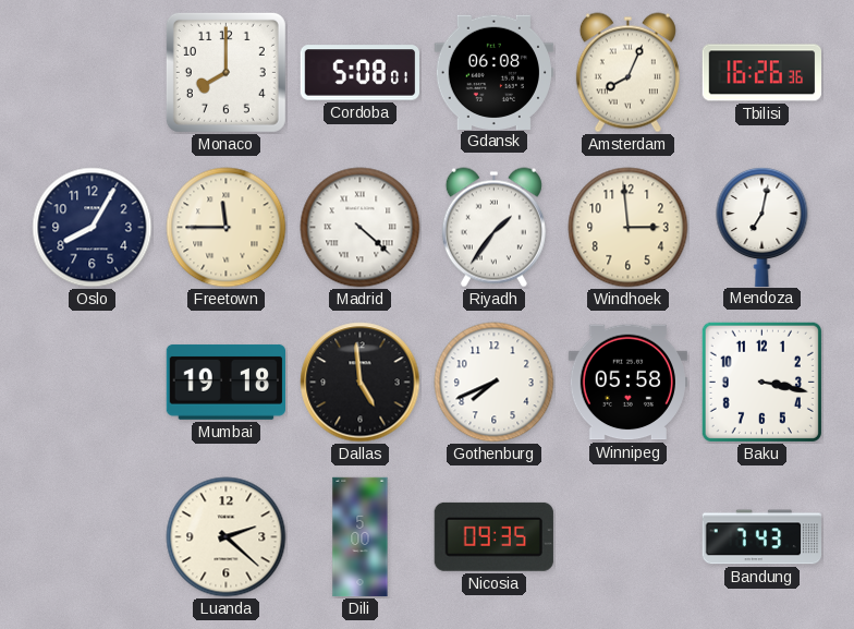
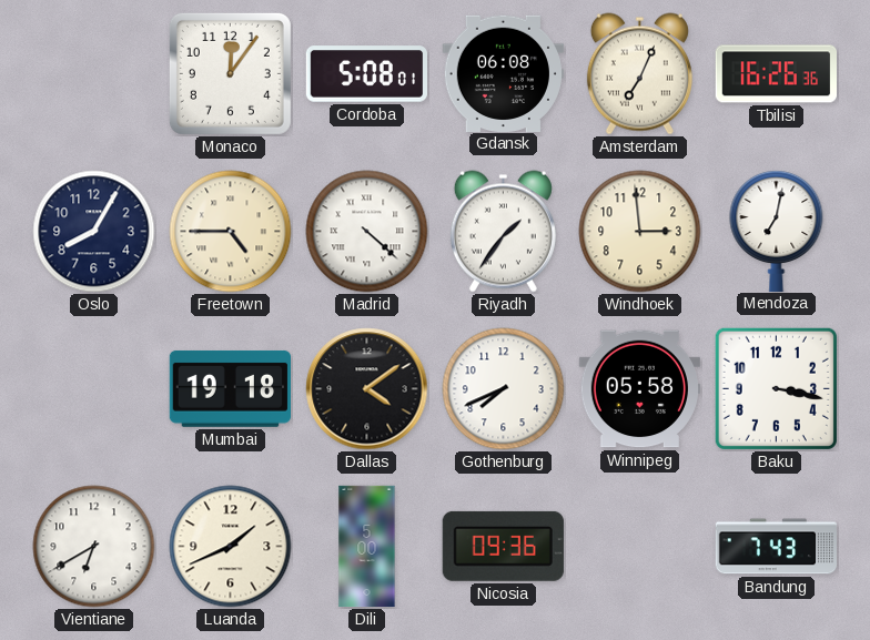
Monaco: 8:00 -> 12:06 (230, 73)
Amsterdam: 8:04 -> 7:04 (639, 74)
Freetown: 11:45 -> 4:45 (231, 232)
Dallas: 4:59 -> 4:09 (367, 389)
Vientiane: none -> 6:40 (94, 547)
Luanda: 2:22 -> 1:41 (231, 547)
Nicosia: 09:35 -> 09:36 (503, 546)
